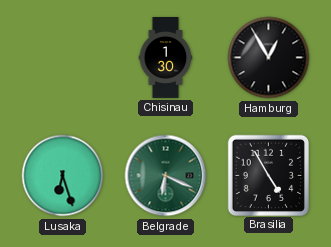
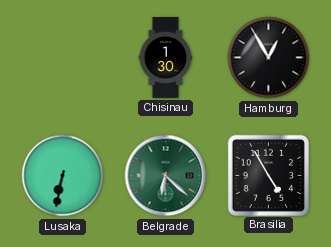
Lusaka: 6:27 -> 6:32 (63, 176)
Belgrade: 6:19 -> 6:22 (166, 176)
